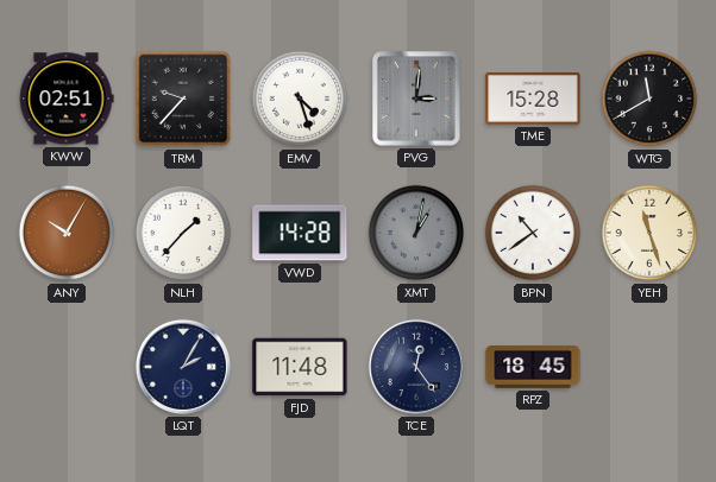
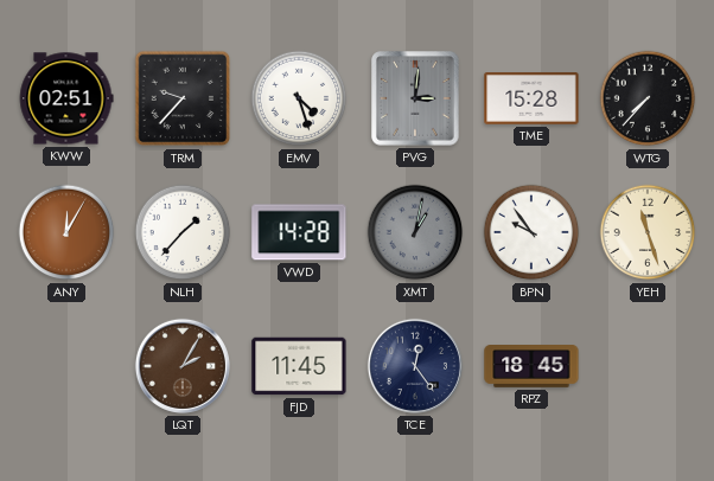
WTG: 11:40 -> 7:37 (648, 98)
ANY: 10:05 -> 12:05 (66, 232)
BPN: 10:39 -> 9:54 (531, 232)
LQT dial: navy -> brown (183, 366)
FJD: 11:48 -> 11:45 (299, 366)
